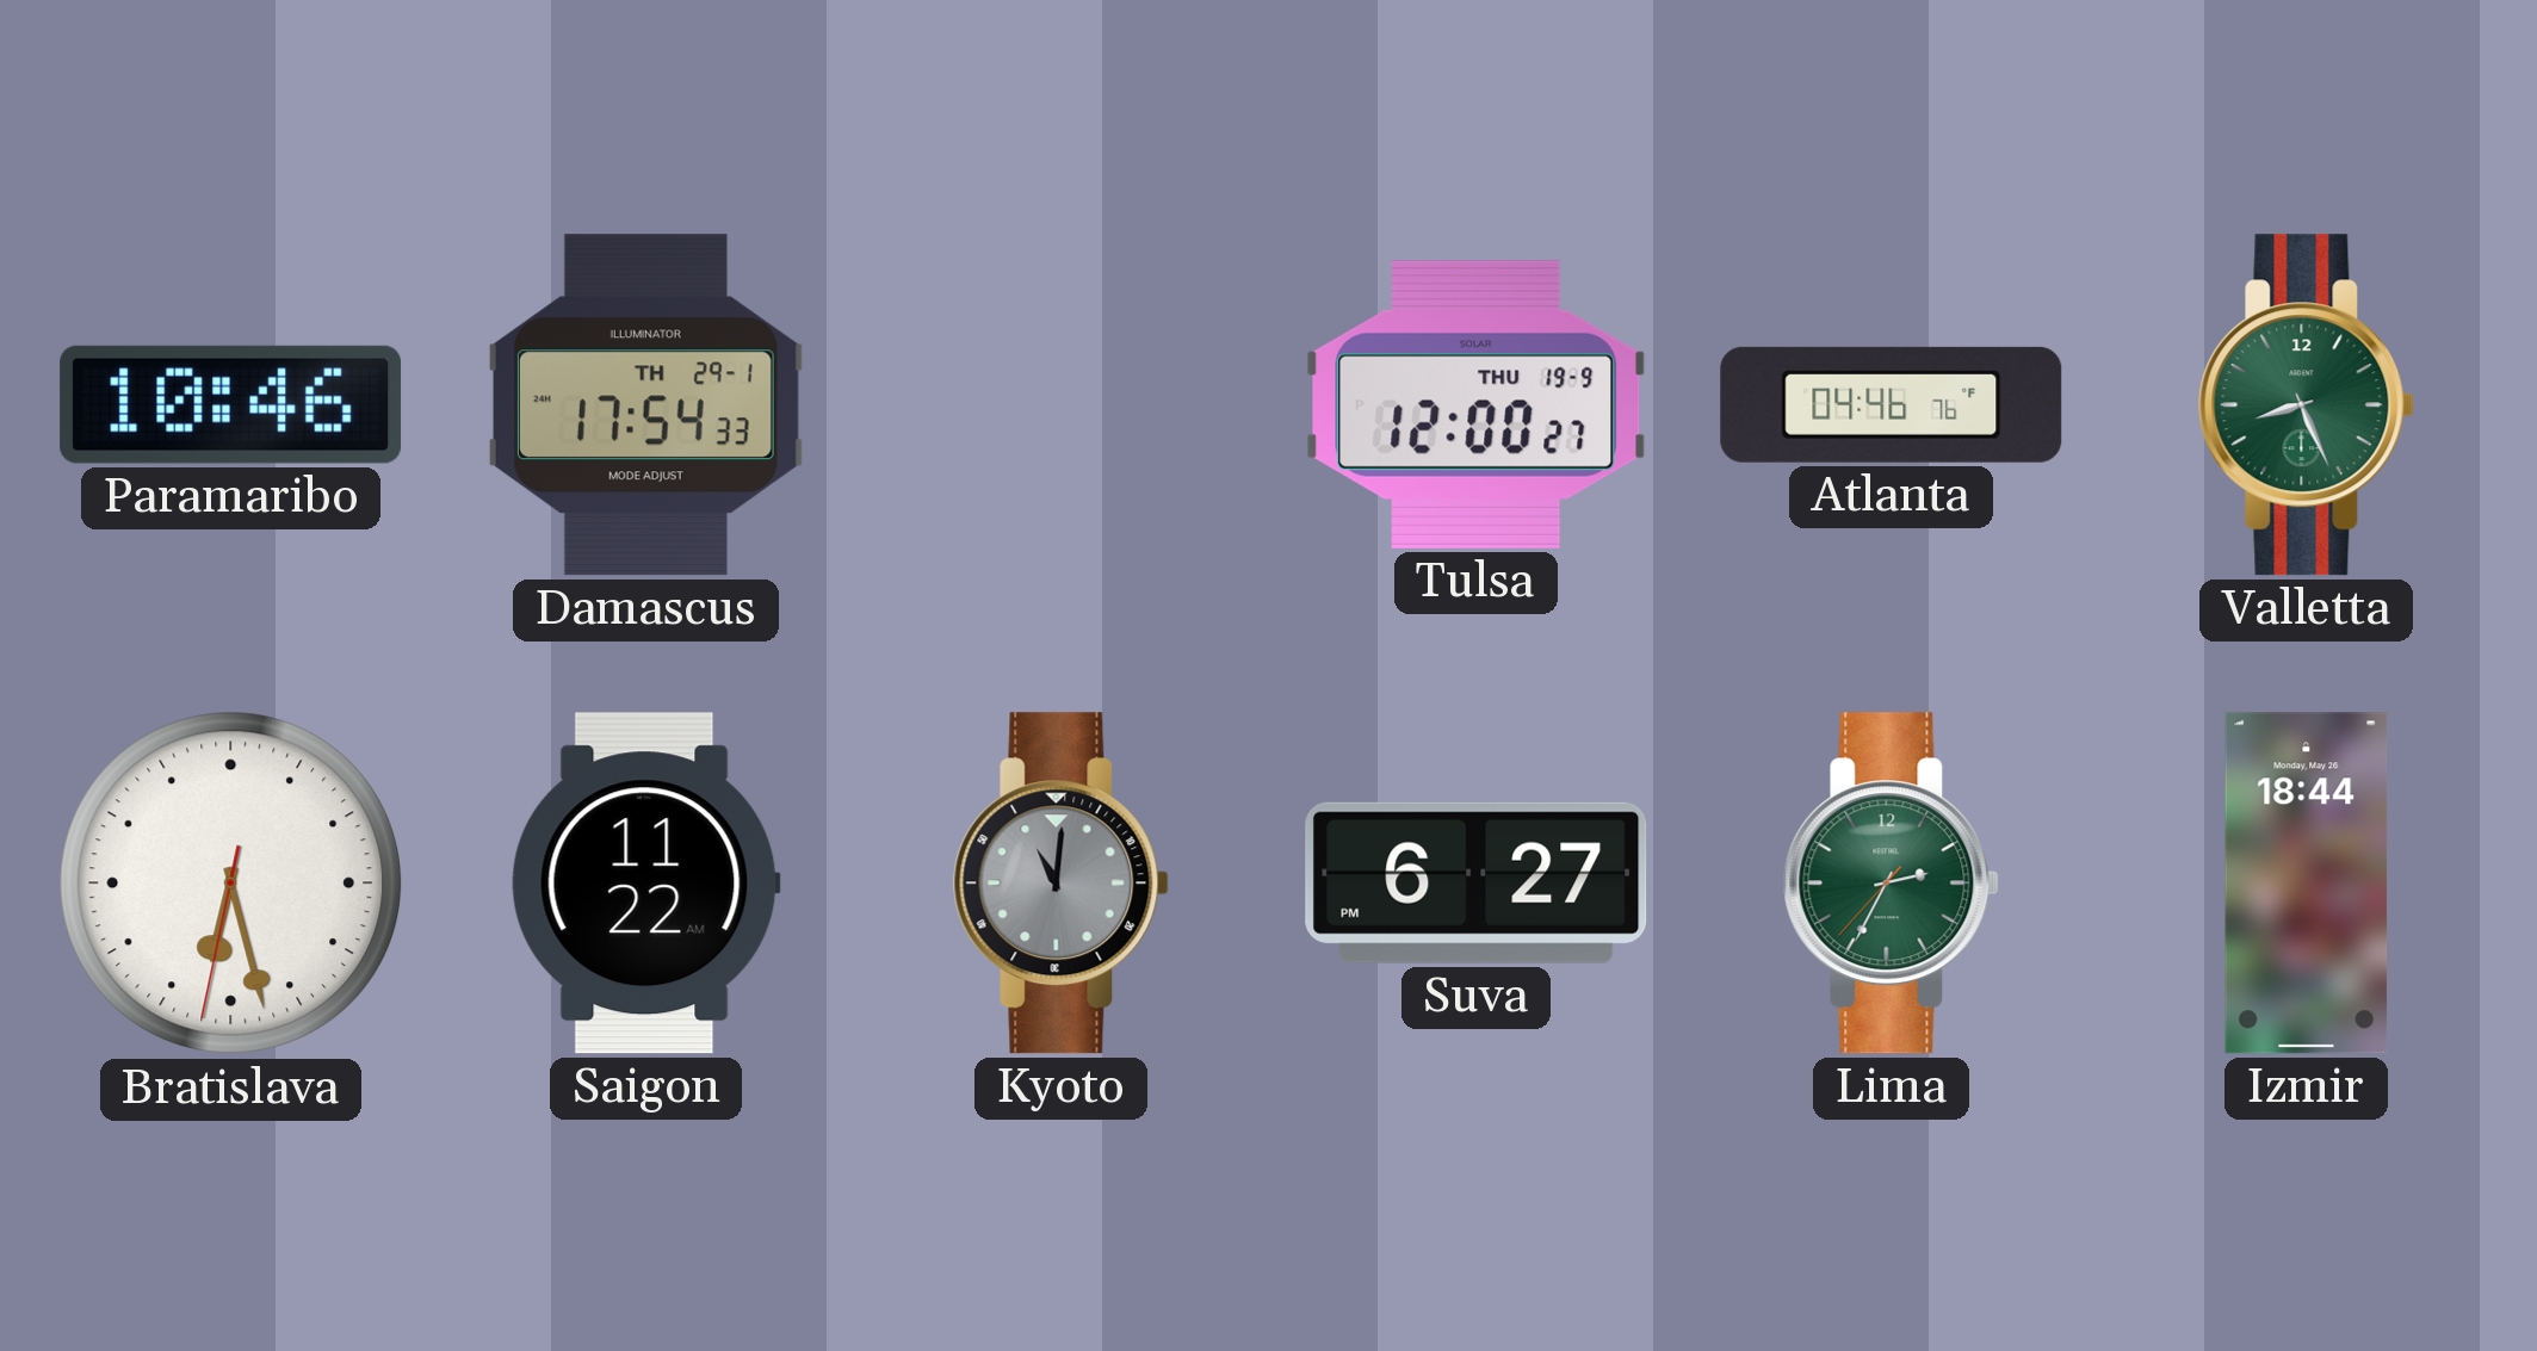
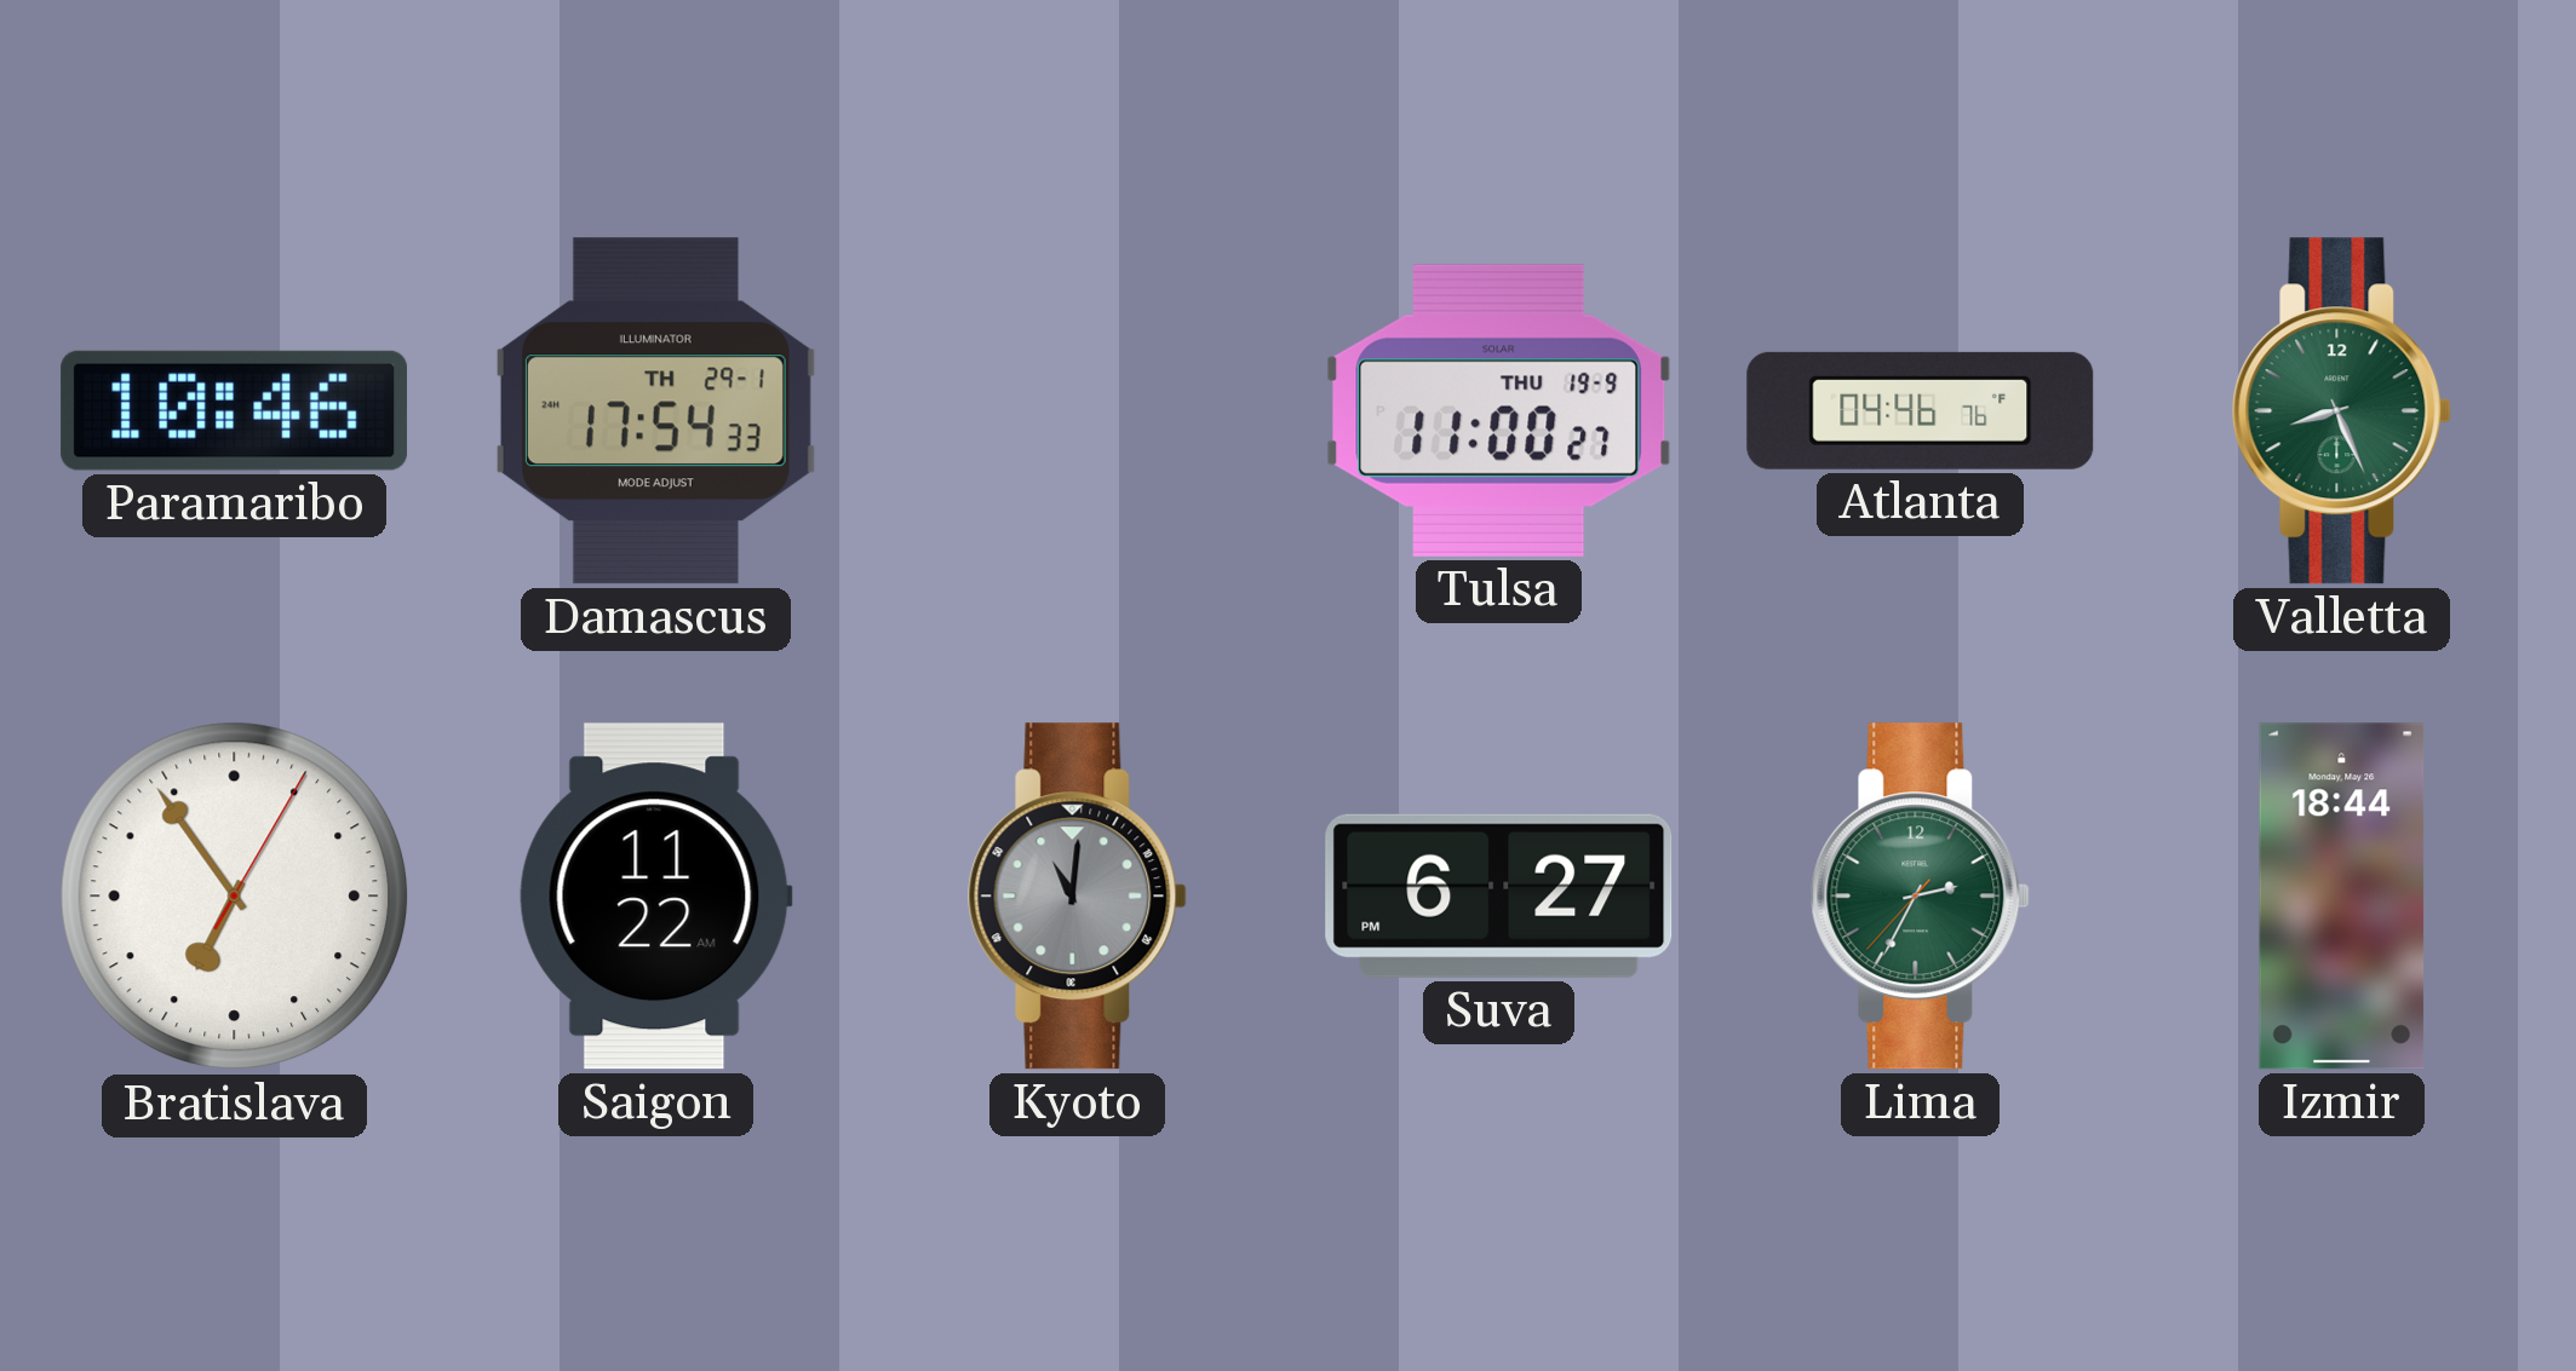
Tulsa: 12:00 -> 11:00 (1499, 410)
Bratislava: 6:27 -> 6:54 (235, 897)
